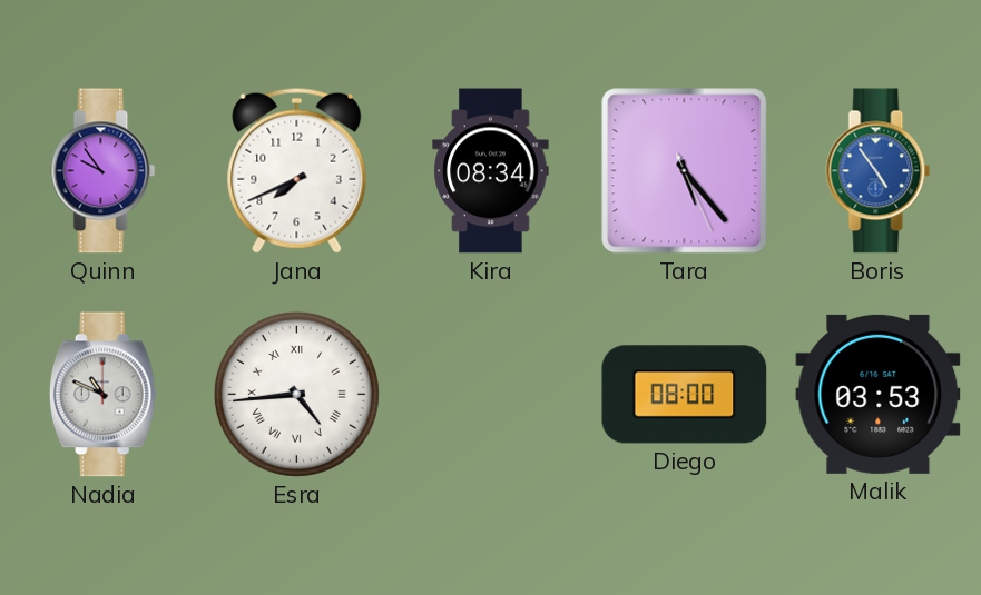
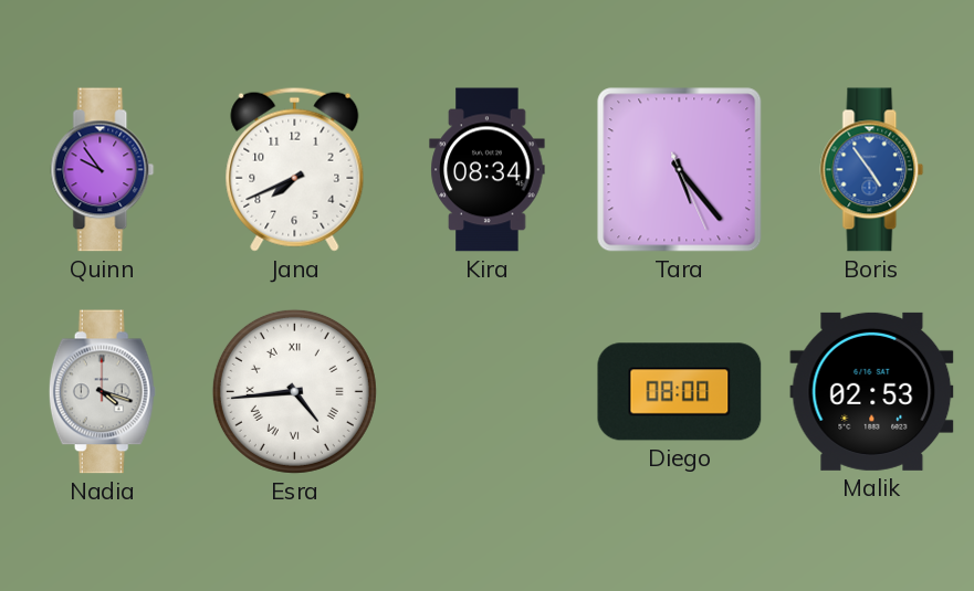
Nadia: 10:49 -> 4:18 (102, 392)
Malik: 03:53 -> 02:53 (872, 391)
